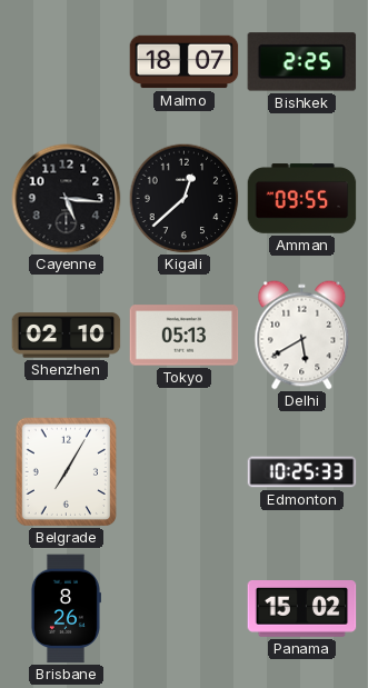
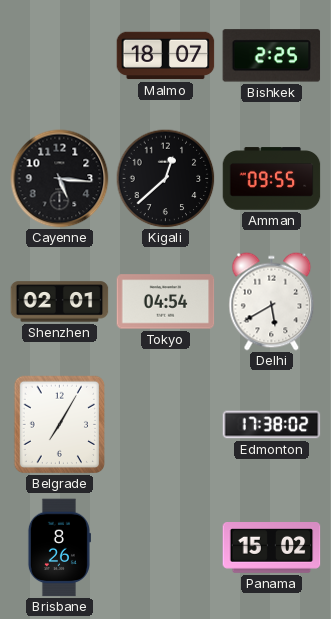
Shenzhen: 02:10 -> 02:01 (60, 302)
Tokyo: 05:13 -> 04:54 (166, 302)
Edmonton: 10:25 -> 17:38 (272, 425)
